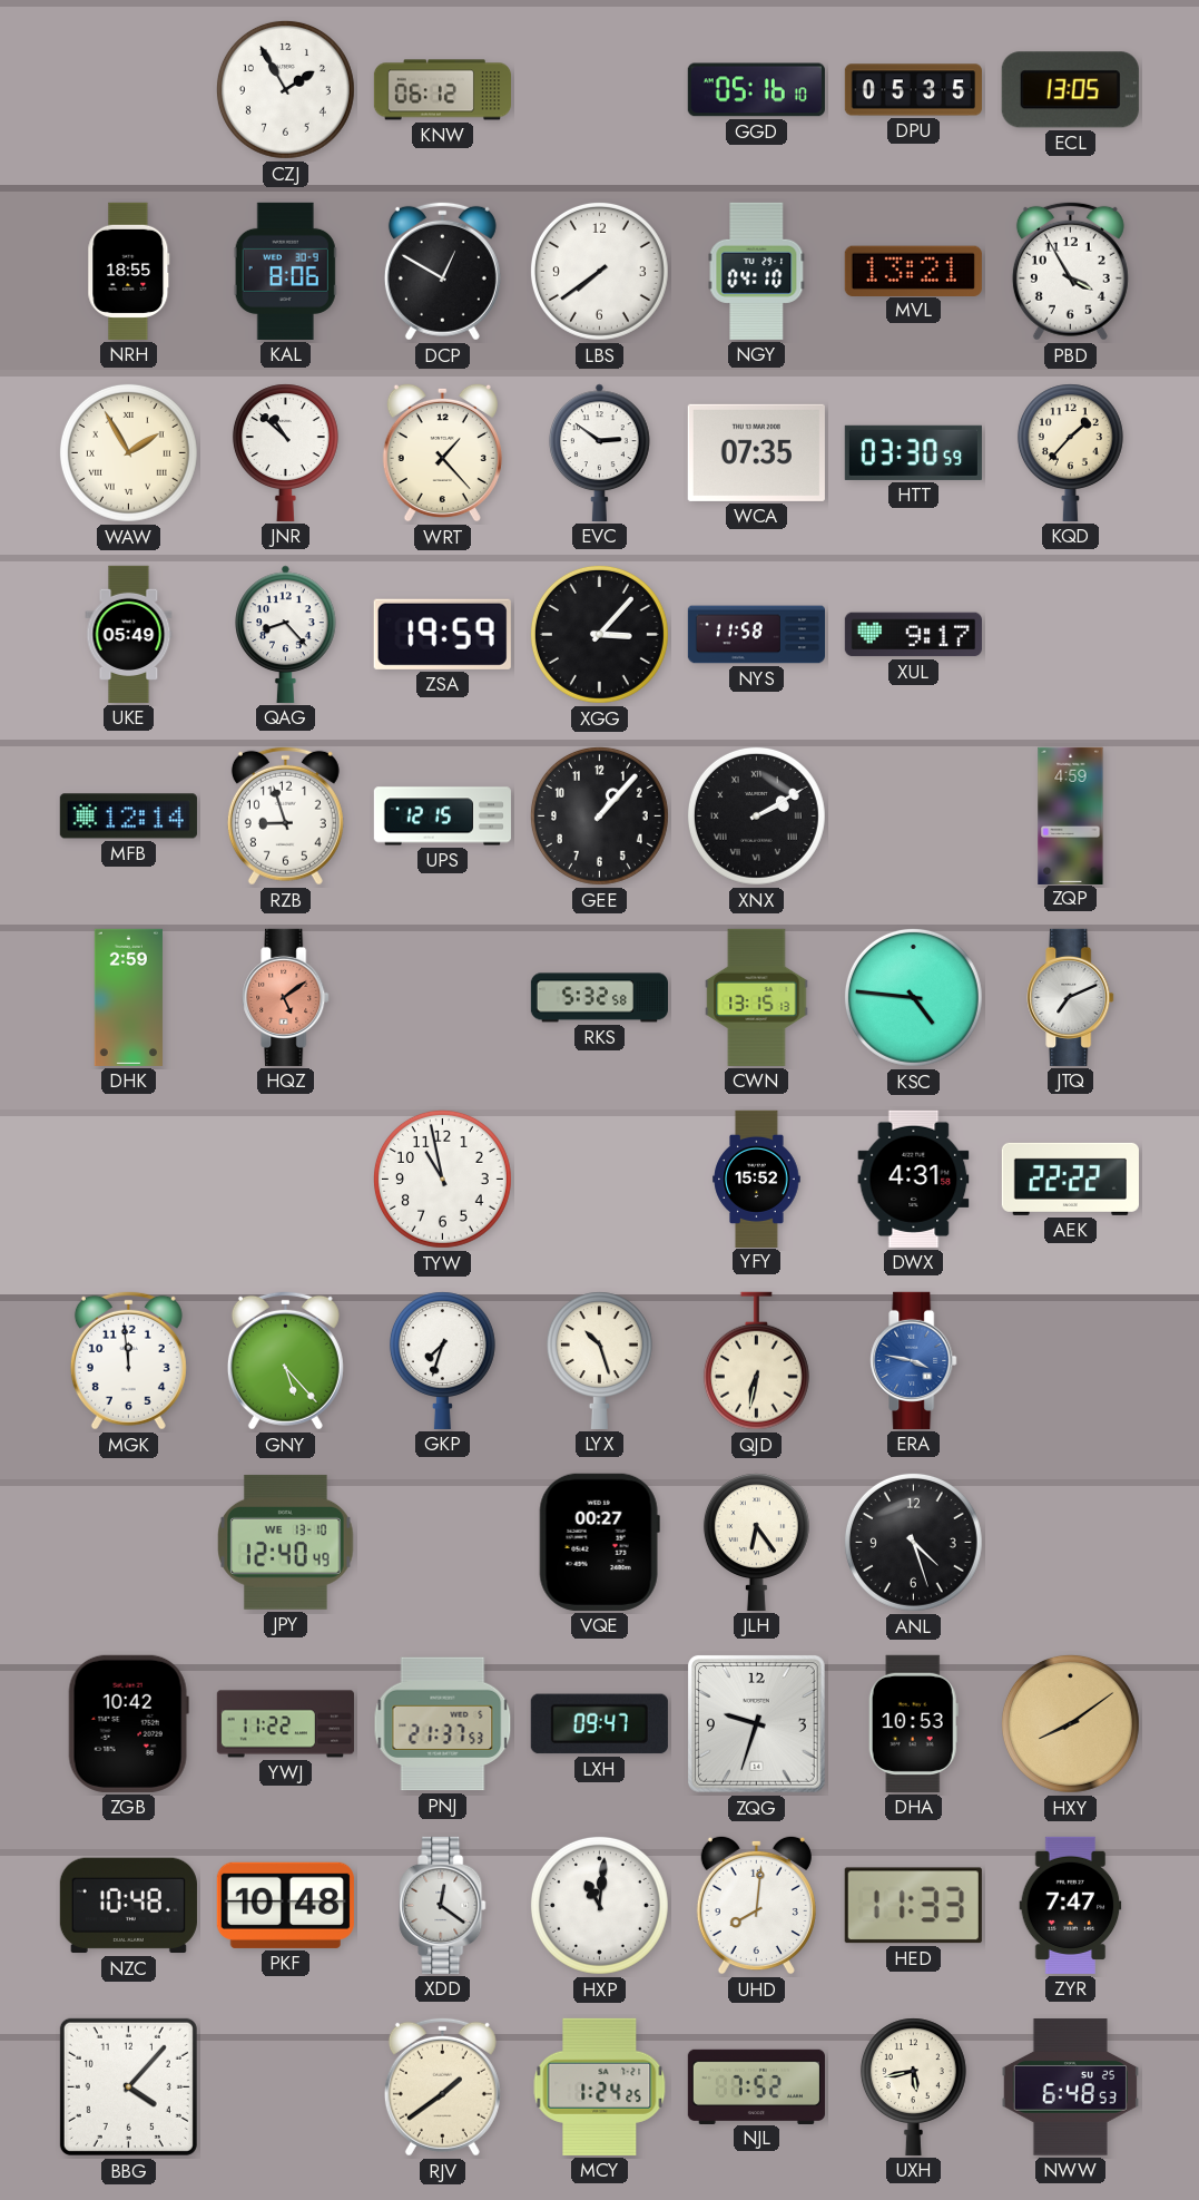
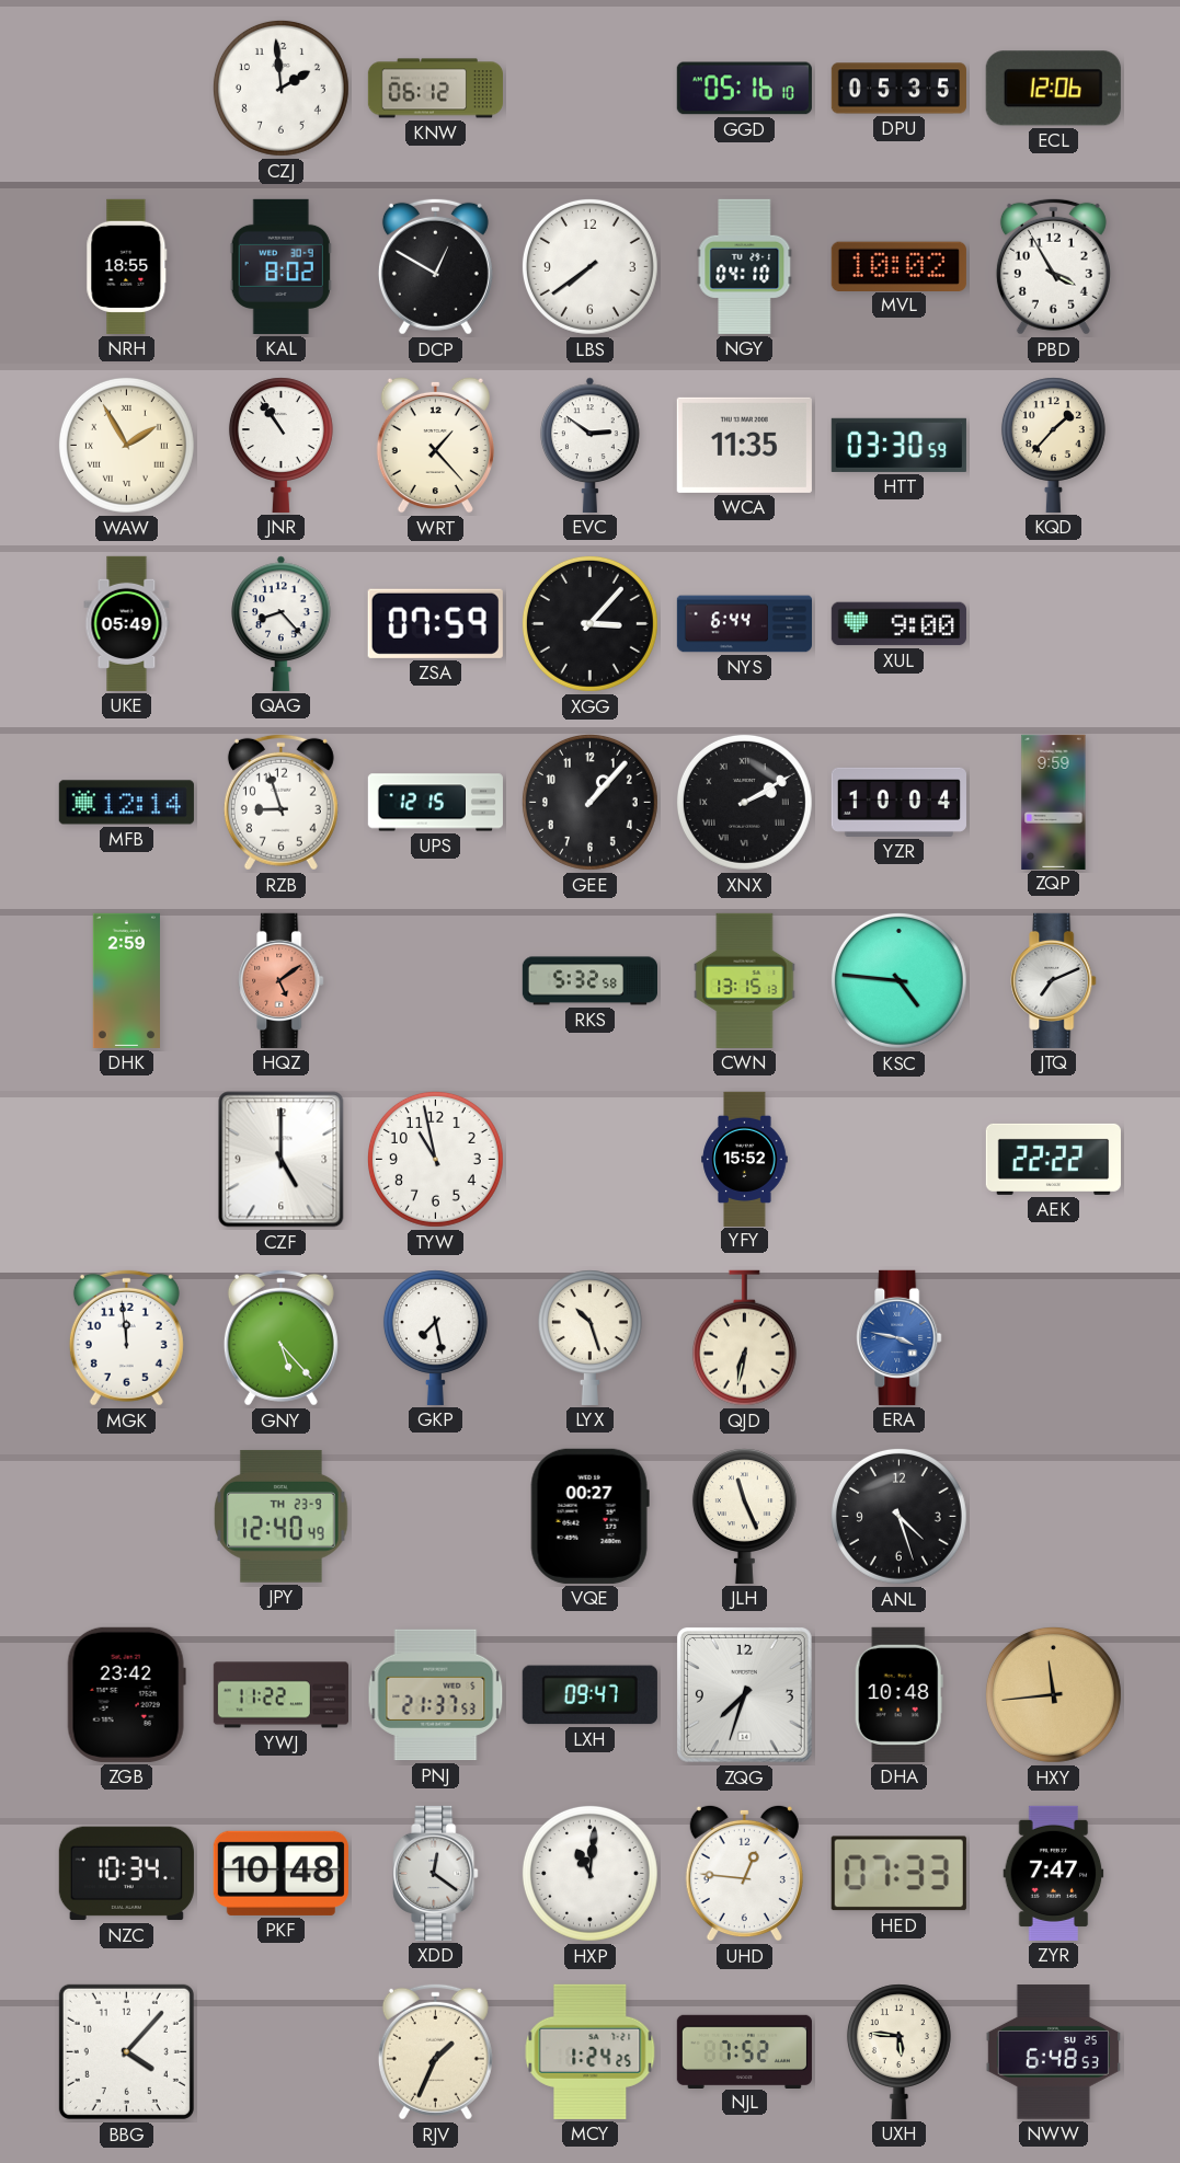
CZJ: 1:55 -> 1:59 (280, 88)
ECL: 13:05 -> 12:06 (1053, 89)
KAL: 8:06 -> 8:02 (280, 266)
MVL: 13:21 -> 10:02 (898, 266)
JNR: 10:52 -> 10:54 (280, 445)
WCA: 07:35 -> 11:35 (744, 445)
ZSA: 19:59 -> 07:59 (435, 623)
NYS: 11:58 -> 6:44 (744, 624)
XUL: 9:17 -> 9:00 (898, 624)
YZR: none -> 10:04 (898, 802)
ZQP: 4:59 -> 9:59 (1054, 802)
CZF: none -> 5:00 (282, 1160)
DWX: 4:31 -> none (914, 1179)
GKP: 7:33 -> 7:28 (435, 1337)
JPY date: WE 13-10 -> TH 23-9 (282, 1516)
JLH: 6:24 -> 11:26 (744, 1516)
ZGB: 10:42 -> 23:42 (126, 1694)
ZQG: 9:33 -> 7:33 (744, 1694)
DHA: 10:53 -> 10:48 (898, 1694)
HXY: 8:09 -> 11:44 (1053, 1694)
NZC: 10:48 -> 10:34 (126, 1874)
UHD: 8:01 -> 12:46 (744, 1873)
HED: 11:33 -> 07:33 (898, 1874)
RJV: 1:39 -> 1:34 (435, 2051)
UXH: 5:43 -> 5:46 (898, 2051)
